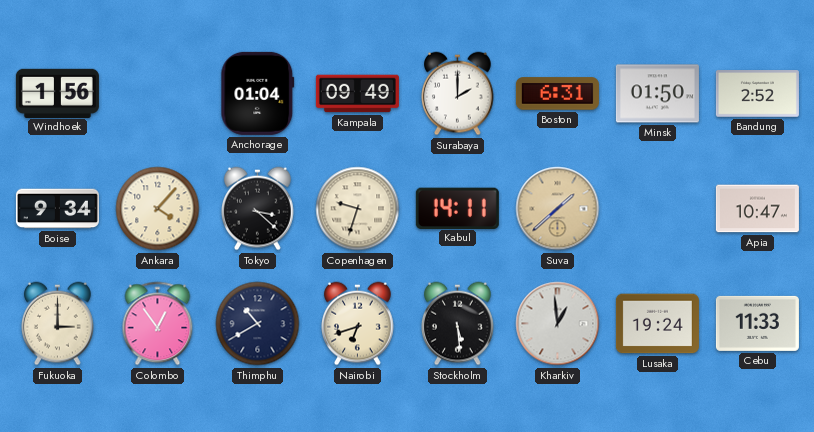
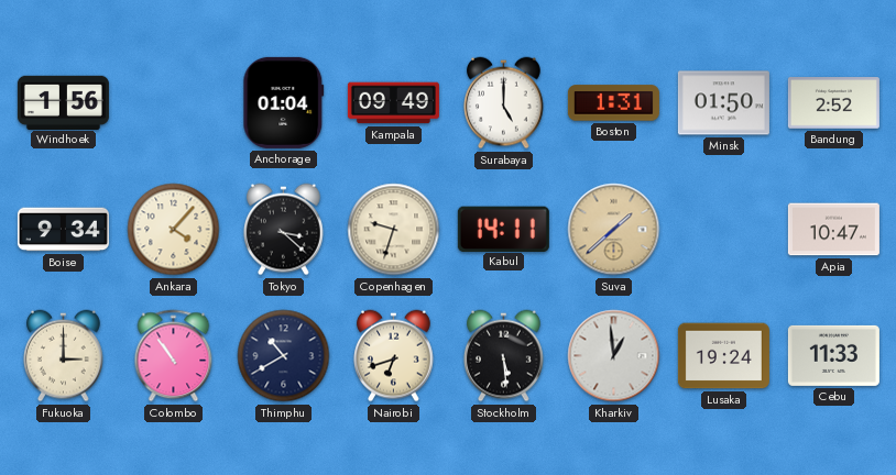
Surabaya: 2:00 -> 5:00 (504, 103)
Boston: 6:31 -> 1:31 (613, 103)
Colombo: 12:54 -> 10:54 (174, 356)
